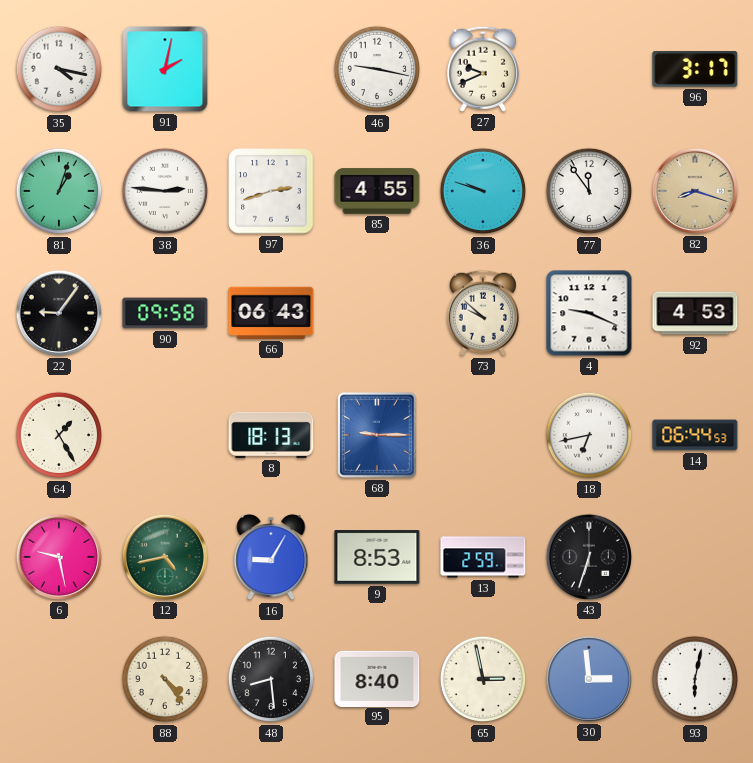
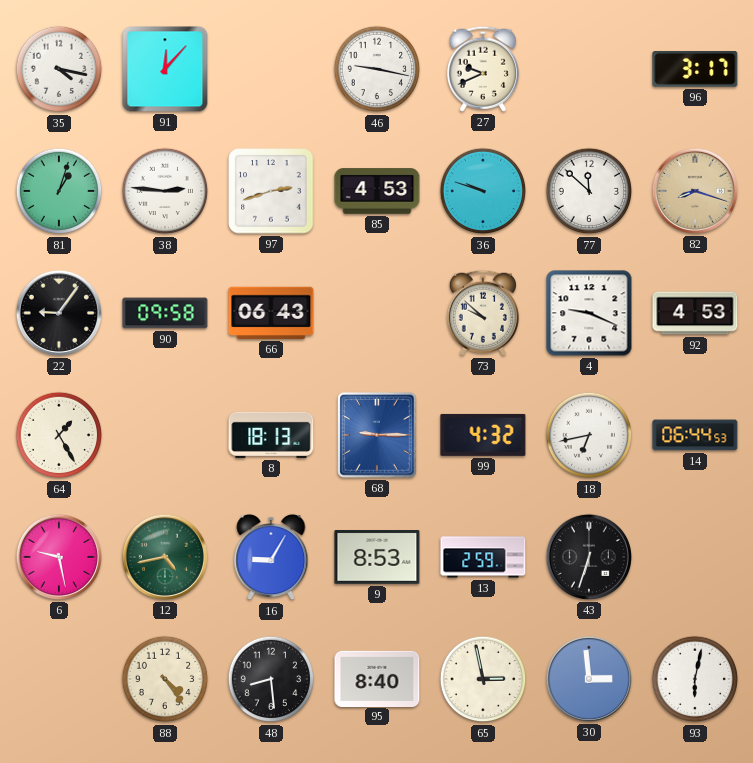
91: 2:02 -> 12:07 (165, 69)
85: 4:55 -> 4:53 (377, 191)
77: 11:54 -> 11:52 (589, 191)
99: none -> 4:32 (483, 435)
